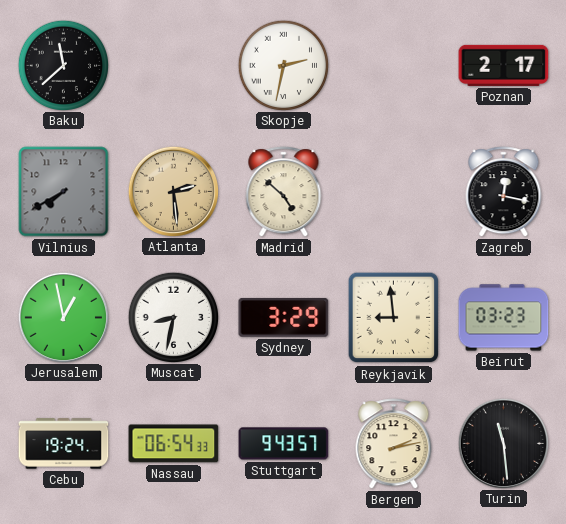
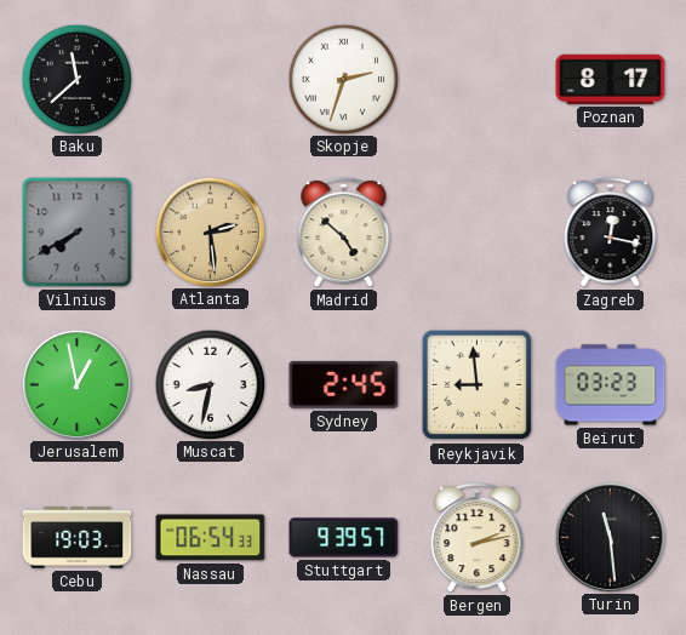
Skopje: 2:32 -> 2:33 (343, 79)
Poznan: 2:17 -> 8:17 (611, 79)
Sydney: 3:29 -> 2:45 (344, 385)
Cebu: 19:24 -> 19:03 (78, 538)
Stuttgart: 9:43 -> 9:39 (344, 538)
